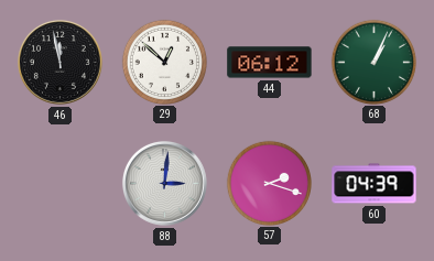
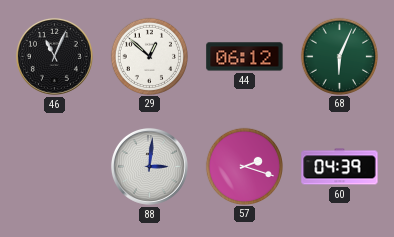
46: 11:58 -> 11:04 (54, 56)
68: 1:04 -> 6:04 (339, 56)
